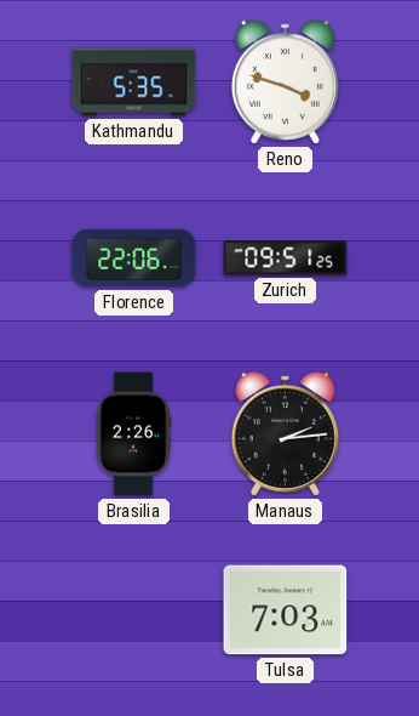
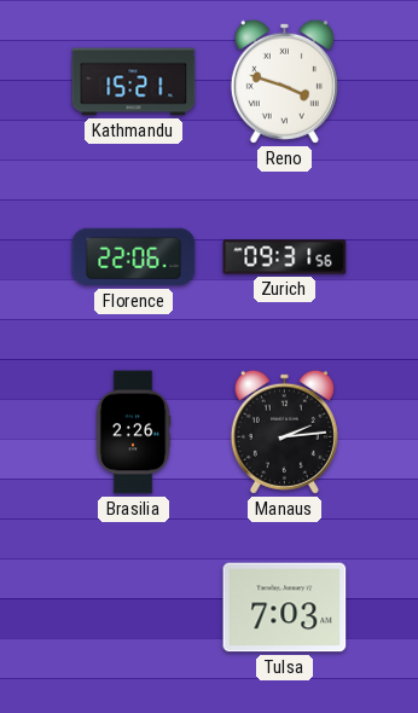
Kathmandu: 5:35 -> 15:21 (134, 82)
Zurich: 09:51 -> 09:31 (285, 257)
